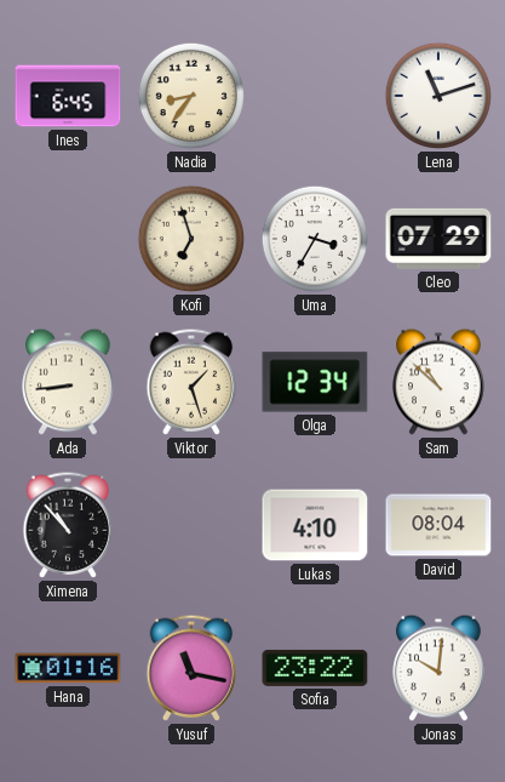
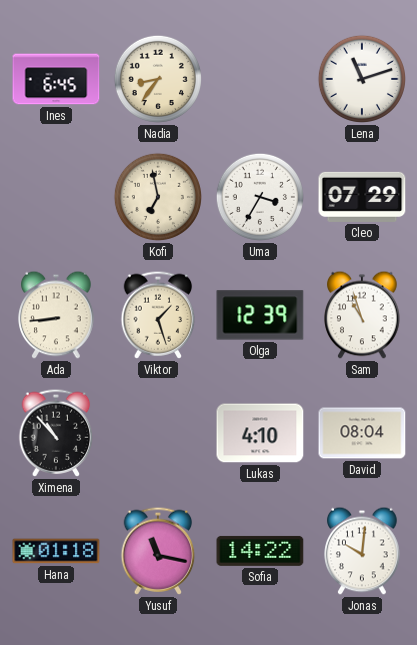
Kofi: 6:57 -> 6:58 (158, 197)
Olga: 12:34 -> 12:39 (260, 315)
Sam: 10:52 -> 10:57 (362, 315)
Hana: 01:16 -> 01:18 (56, 551)
Sofia: 23:22 -> 14:22 (260, 551)
